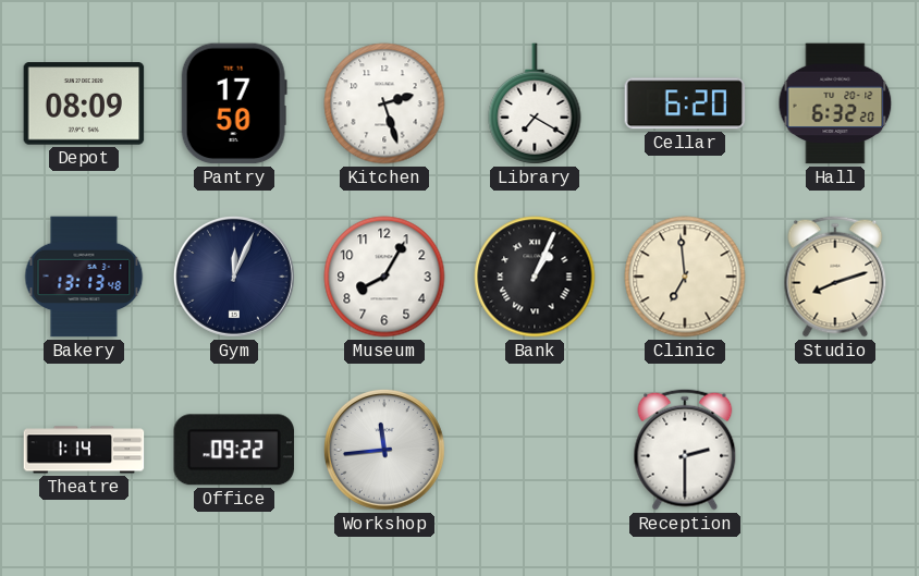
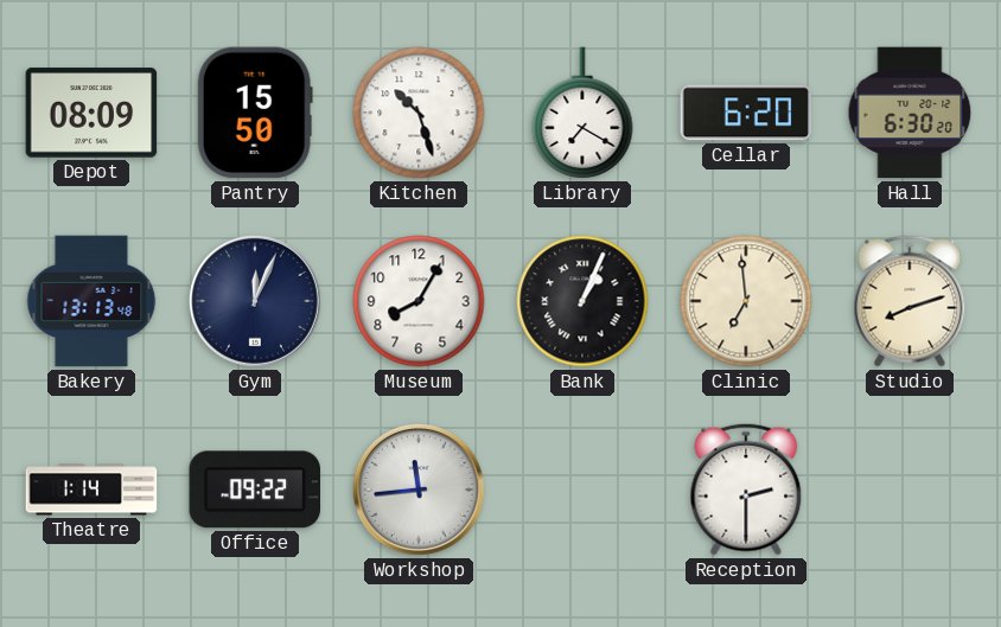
Pantry: 17:50 -> 15:50 (255, 113)
Kitchen: 2:27 -> 10:27 (419, 113)
Hall: 6:32 -> 6:30 (910, 113)
